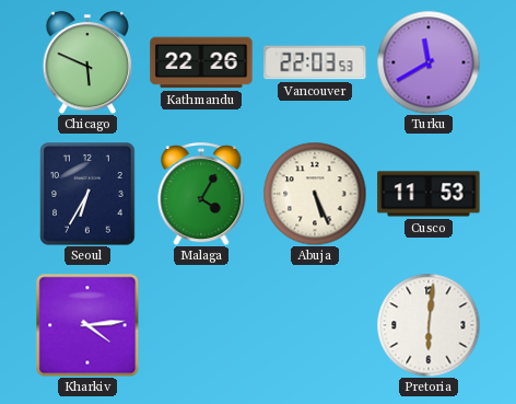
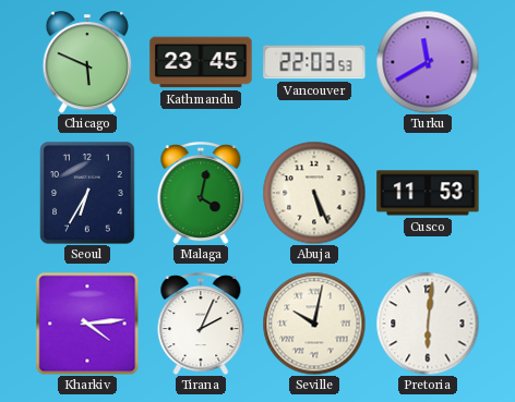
Kathmandu: 22:26 -> 23:45 (201, 62)
Malaga: 4:05 -> 4:02 (201, 193)
Tirana: none -> 2:04 (201, 324)
Seville: none -> 10:02 (314, 324)
